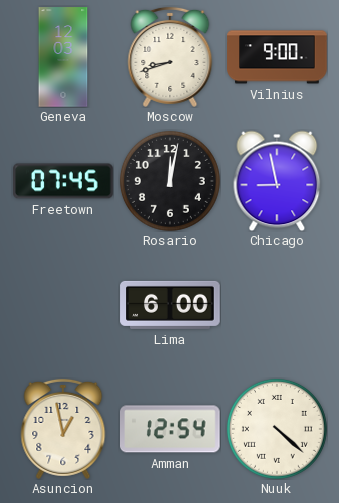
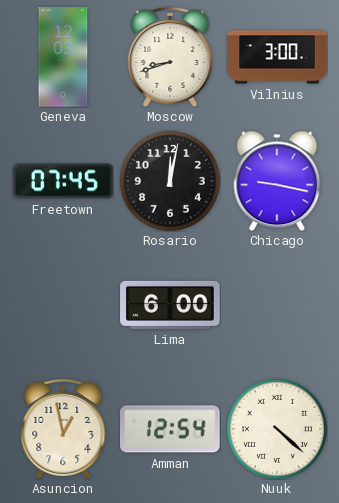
Vilnius: 9:00 -> 3:00 (277, 57)
Chicago: 8:58 -> 9:17 (277, 181)
